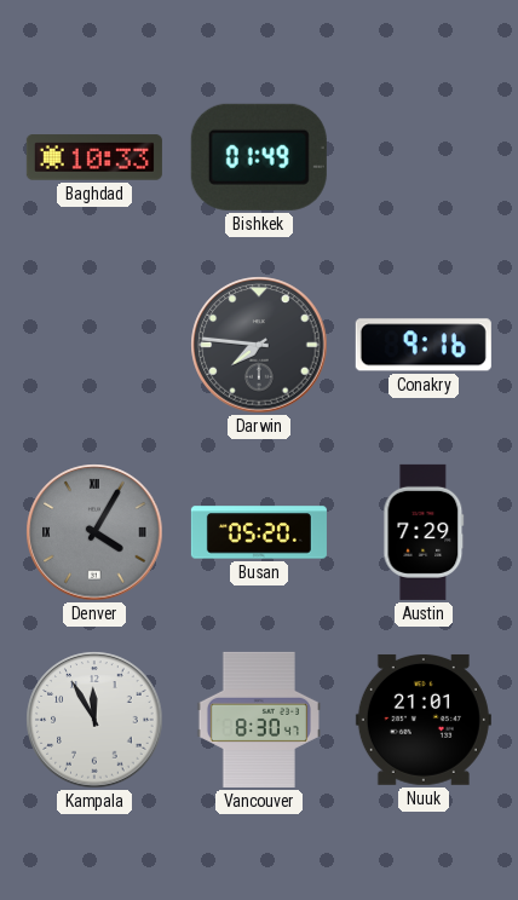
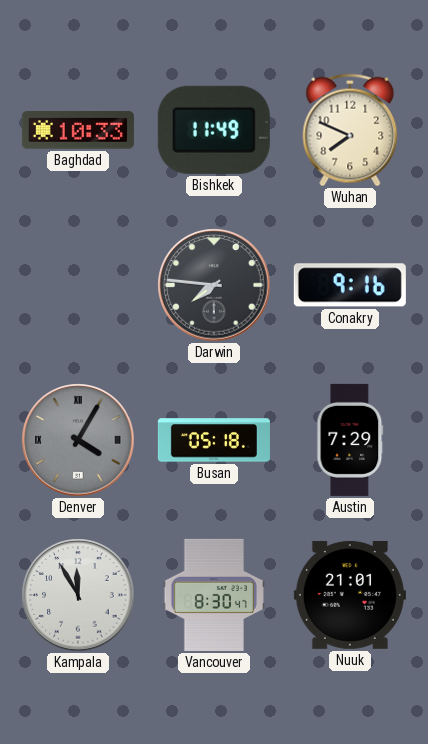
Bishkek: 01:49 -> 11:49 (214, 130)
Wuhan: none -> 7:49 (350, 130)
Busan: 05:20 -> 05:18 (214, 440)
